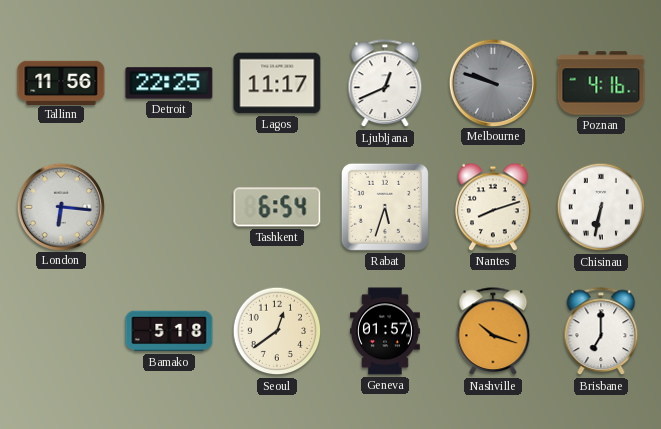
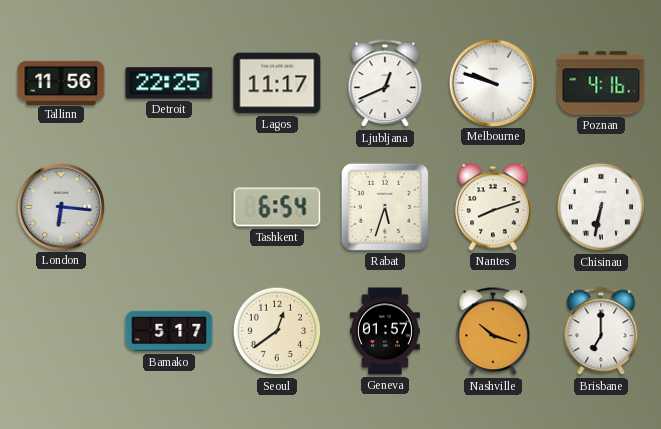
Melbourne dial: grey -> white (492, 82)
Bamako: 5:18 -> 5:17 (169, 331)
